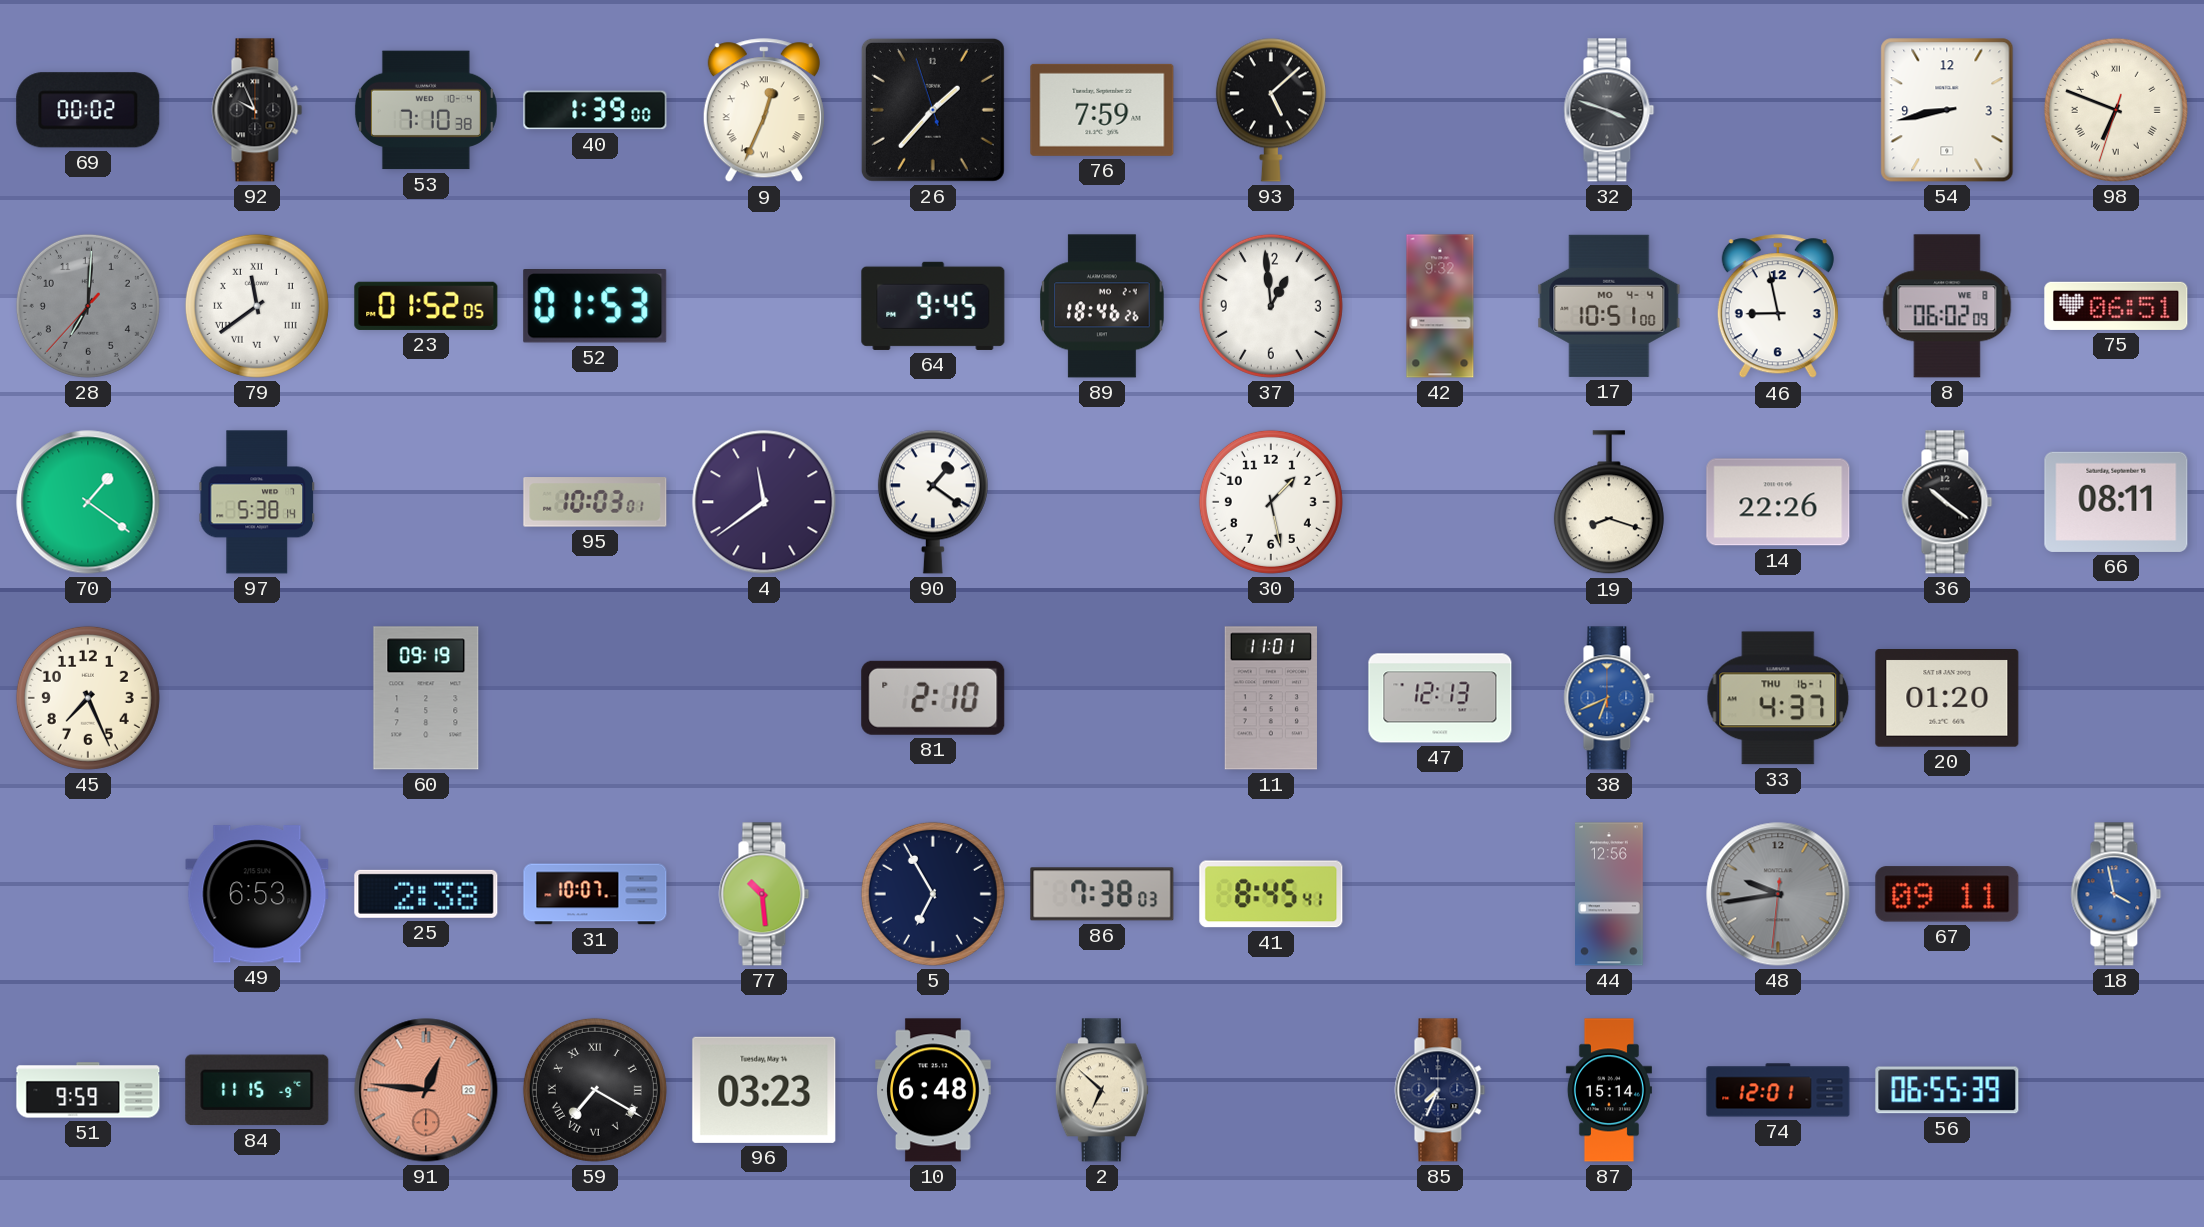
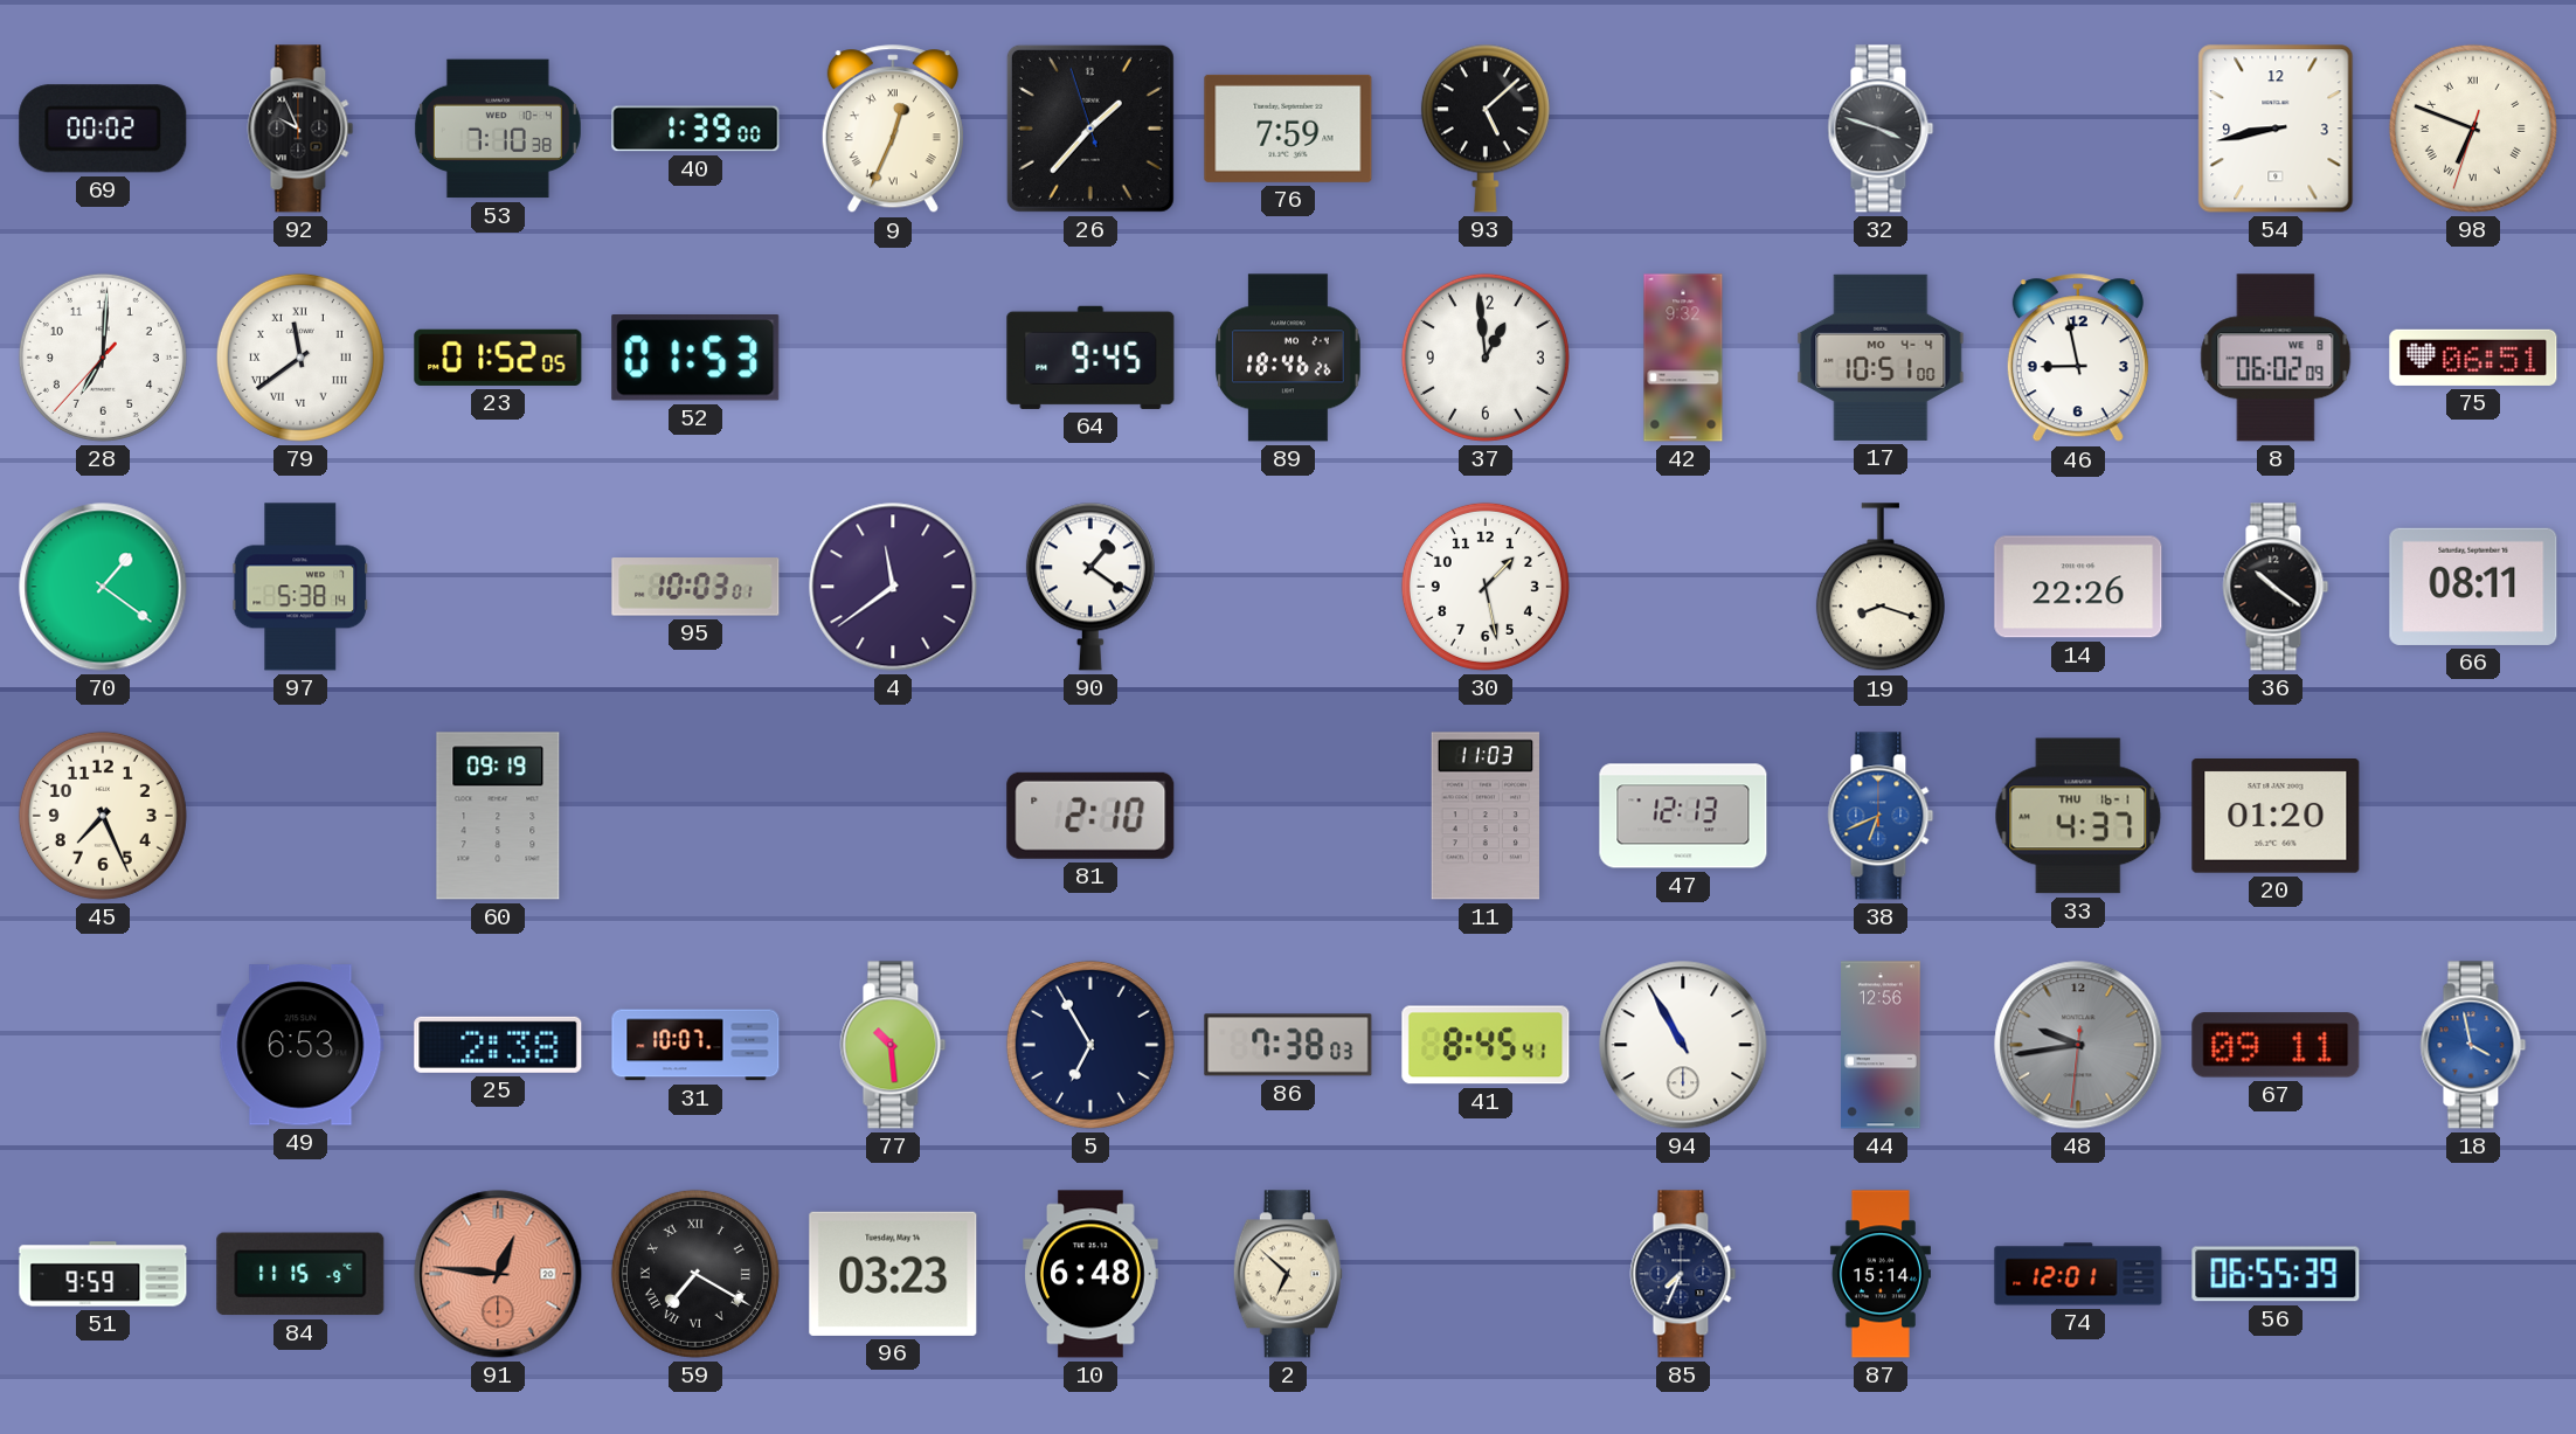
28 dial: grey -> white (103, 358)
11: 11:01 -> 11:03 (1484, 816)
94: none -> 10:55 (1683, 1045)
